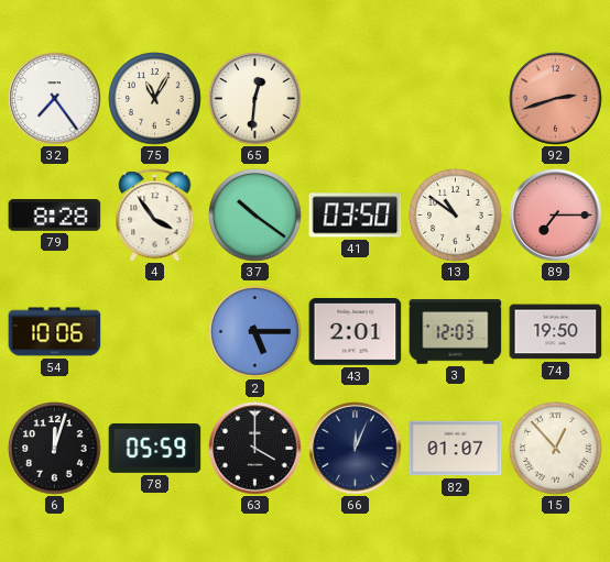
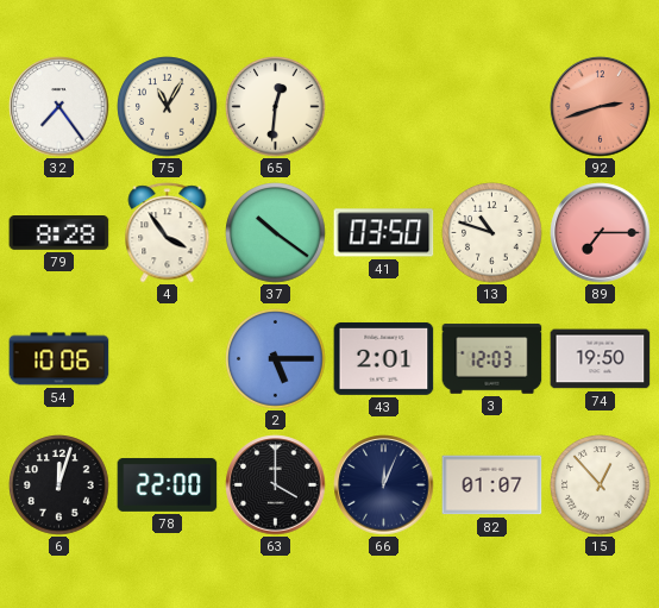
13: 10:51 -> 10:48 (492, 233)
78: 05:59 -> 22:00 (168, 484)
